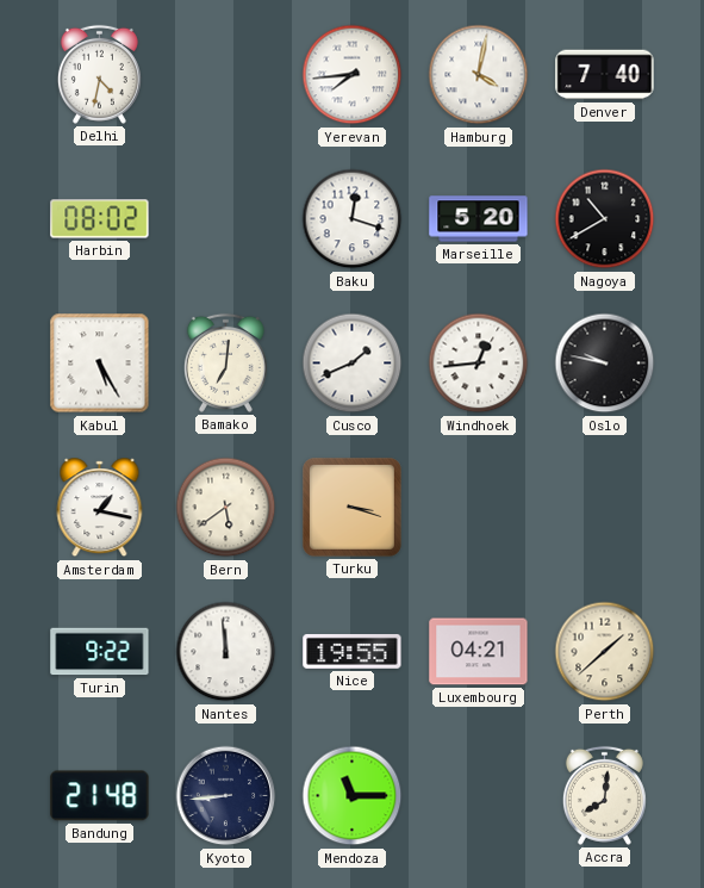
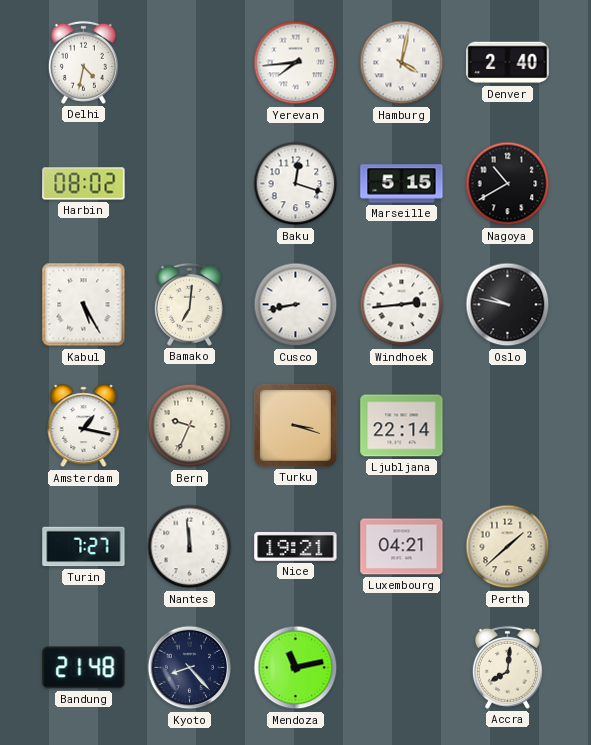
Denver: 7:40 -> 2:40 (508, 63)
Marseille: 5:20 -> 5:15 (402, 184)
Cusco: 1:41 -> 8:43 (296, 305)
Windhoek: 12:44 -> 2:44 (402, 305)
Bern: 5:39 -> 9:34 (190, 426)
Ljubljana: none -> 22:14 (402, 426)
Turin: 9:22 -> 7:27 (84, 547)
Nice: 19:55 -> 19:21 (296, 546)
Kyoto: 8:44 -> 8:23 (190, 668)
Mendoza: 11:15 -> 11:13 (296, 668)
